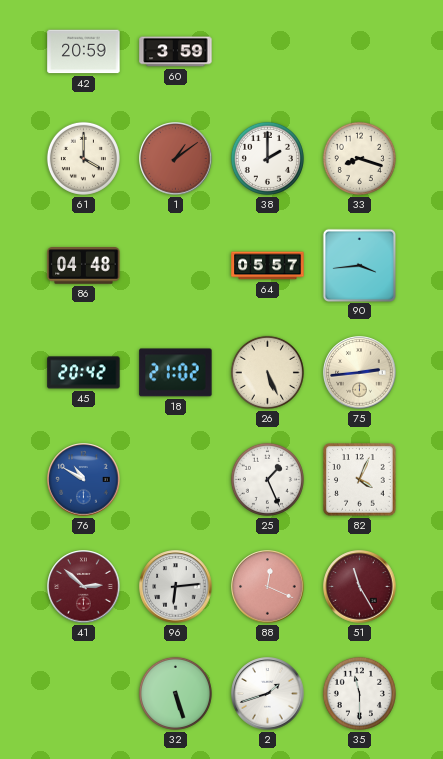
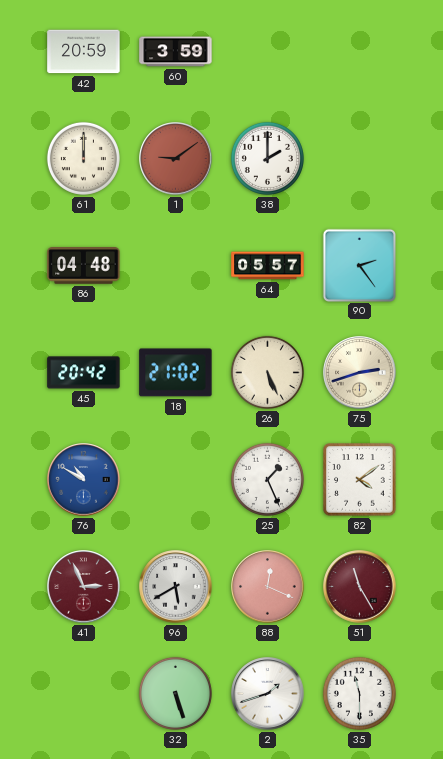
61: 4:00 -> 12:00 (83, 158)
1: 1:09 -> 9:09 (176, 159)
33: 8:18 -> none (359, 158)
90: 3:44 -> 2:24 (359, 265)
75: 2:44 -> 2:42 (360, 373)
82: 4:04 -> 4:09 (360, 480)
41: 2:52 -> 2:56 (84, 587)
96: 6:14 -> 5:40 (176, 587)
